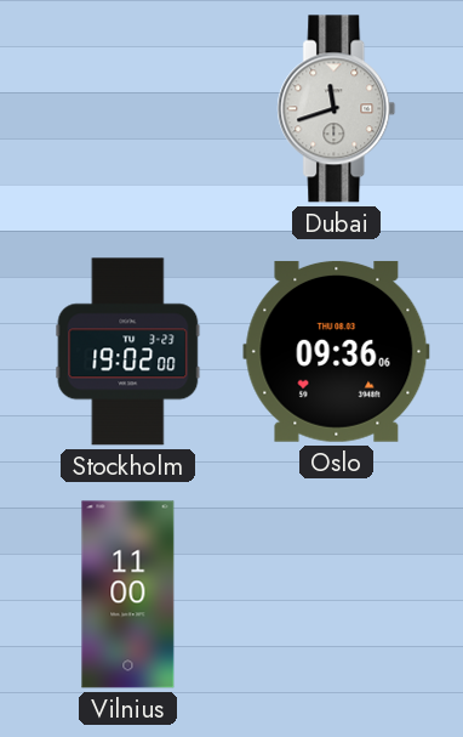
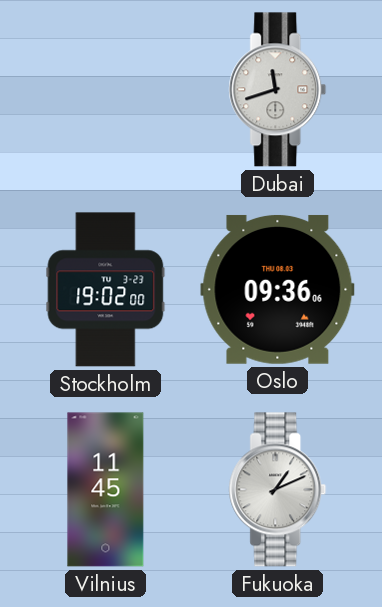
Vilnius: 11:00 -> 11:45 (106, 490)
Fukuoka: none -> 1:11 (278, 490)
